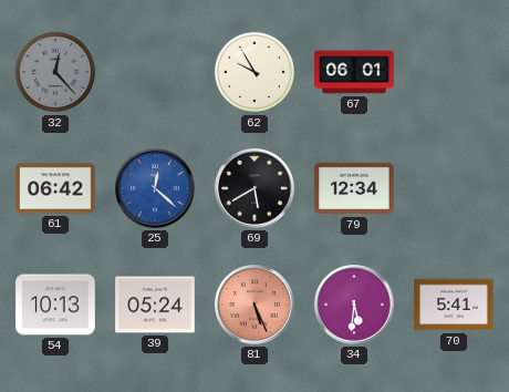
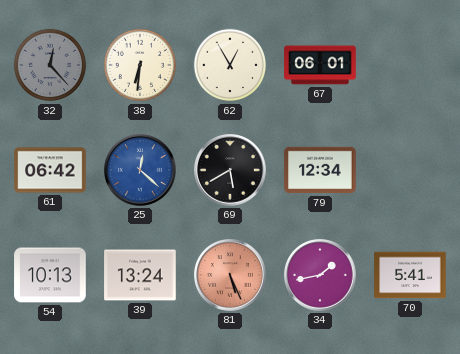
38: none -> 6:31 (140, 65)
62: 9:55 -> 12:55 (230, 65)
39: 05:24 -> 13:24 (140, 275)
34: 5:31 -> 1:43 (320, 275)
